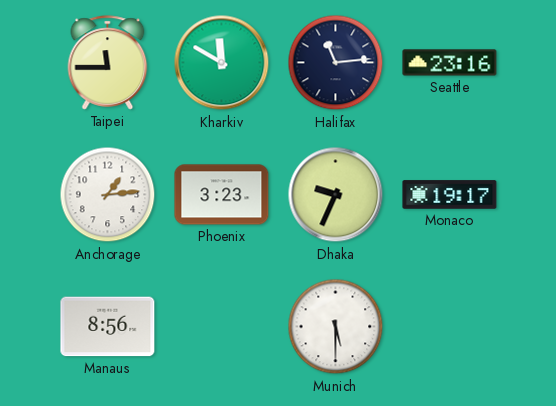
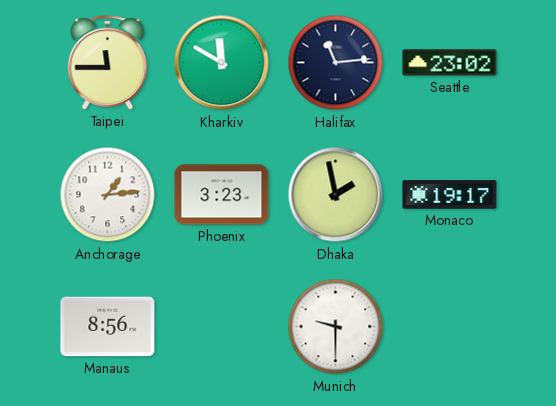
Seattle: 23:16 -> 23:02 (450, 63)
Dhaka: 9:34 -> 1:58 (336, 195)
Munich: 5:30 -> 9:30 (336, 327)
